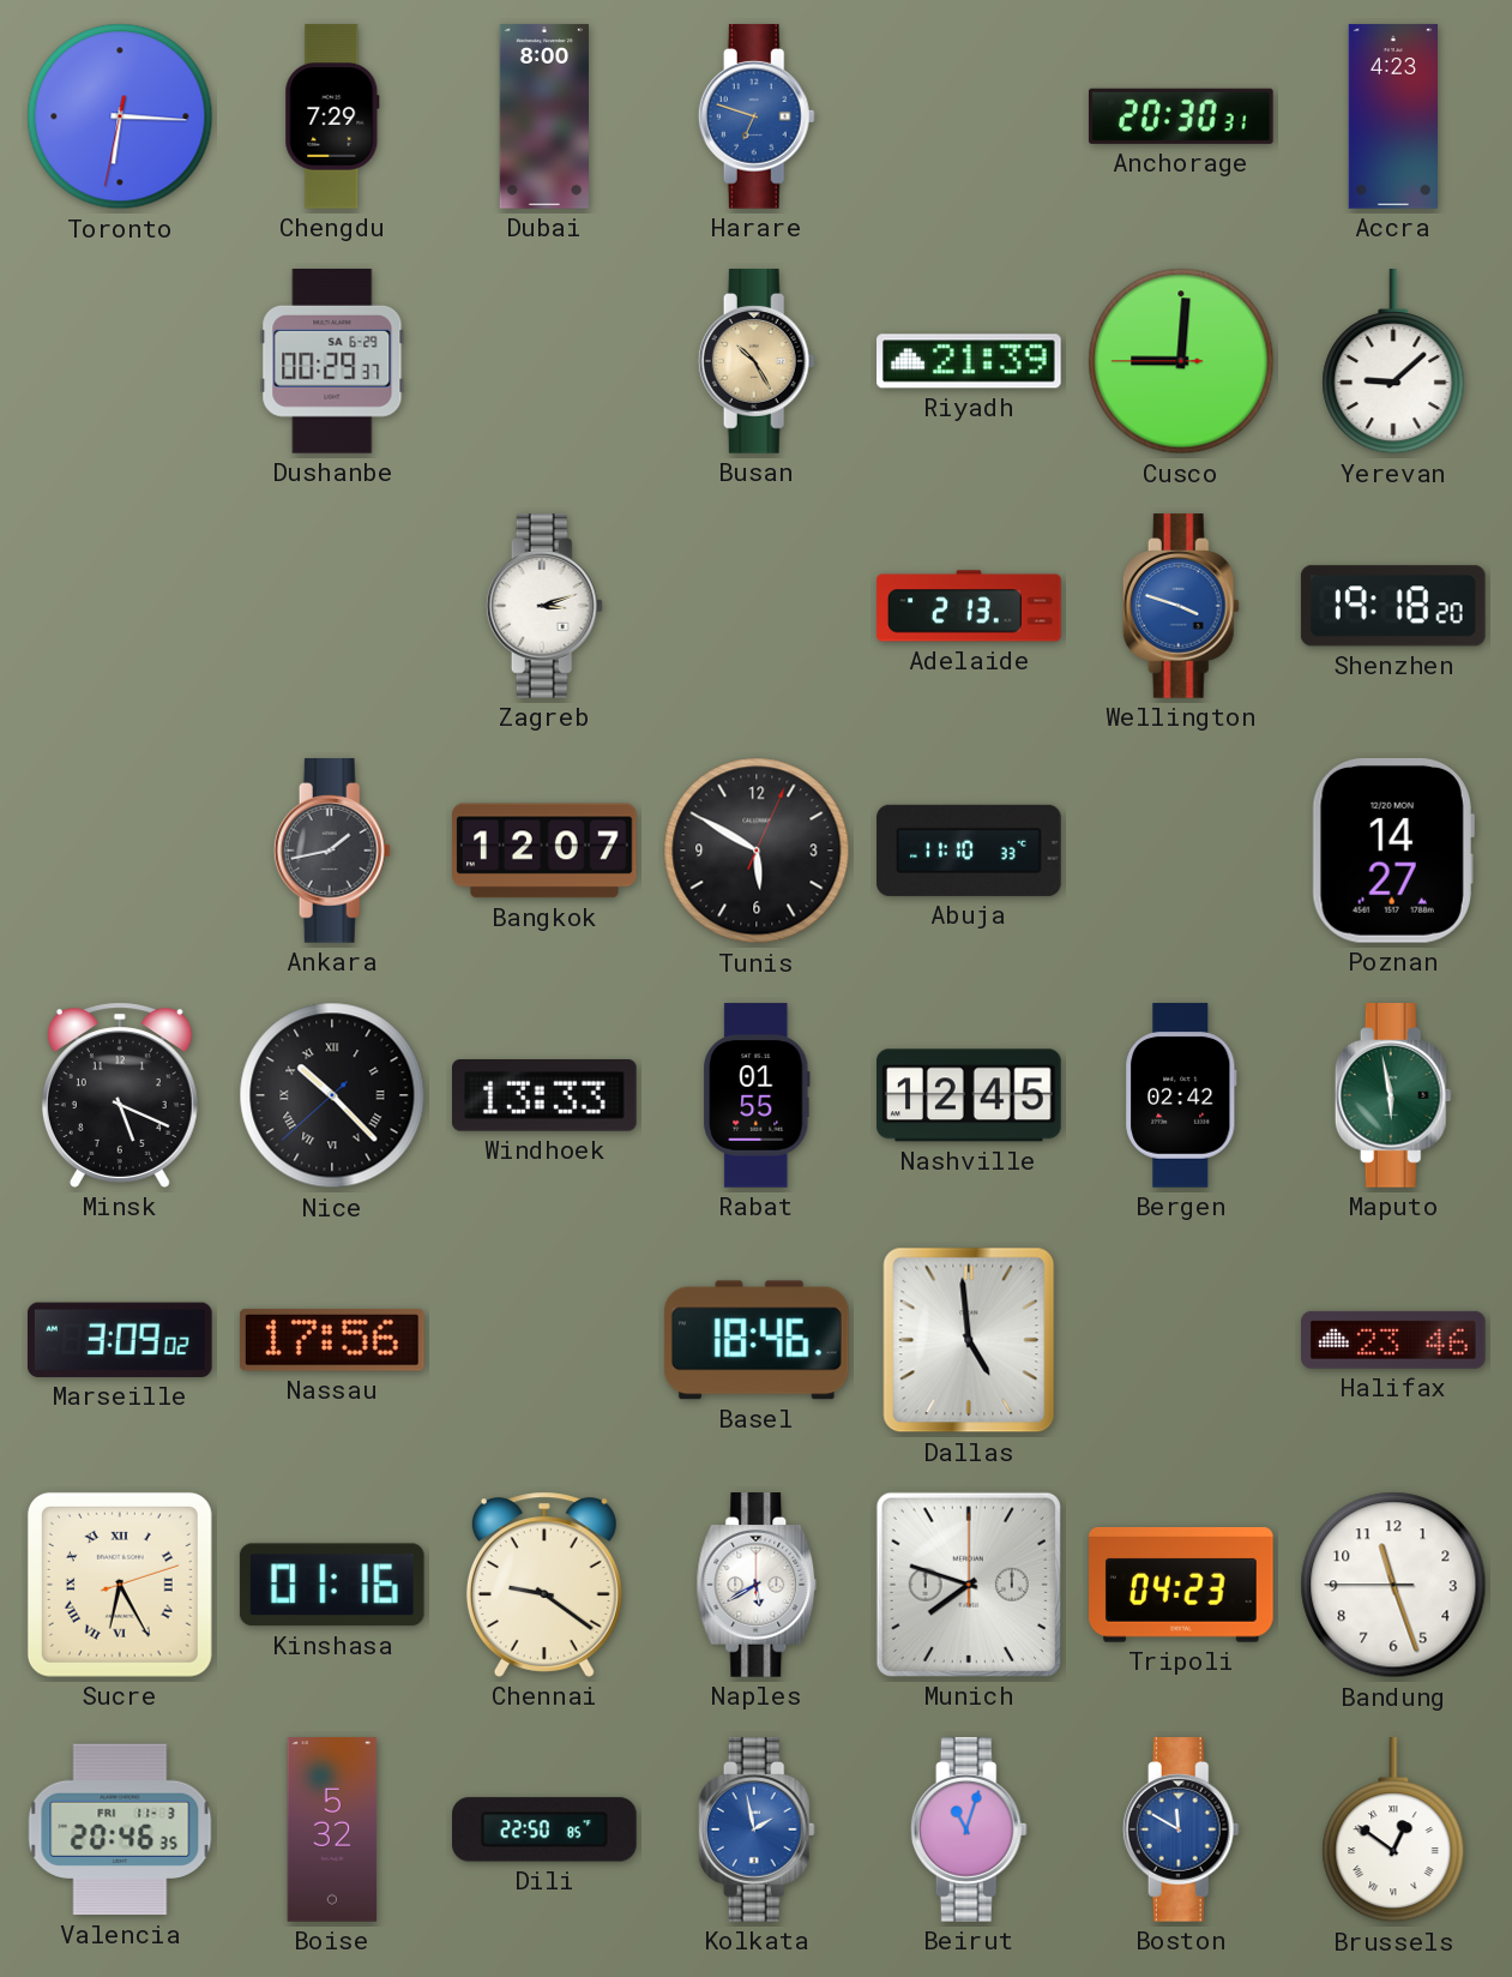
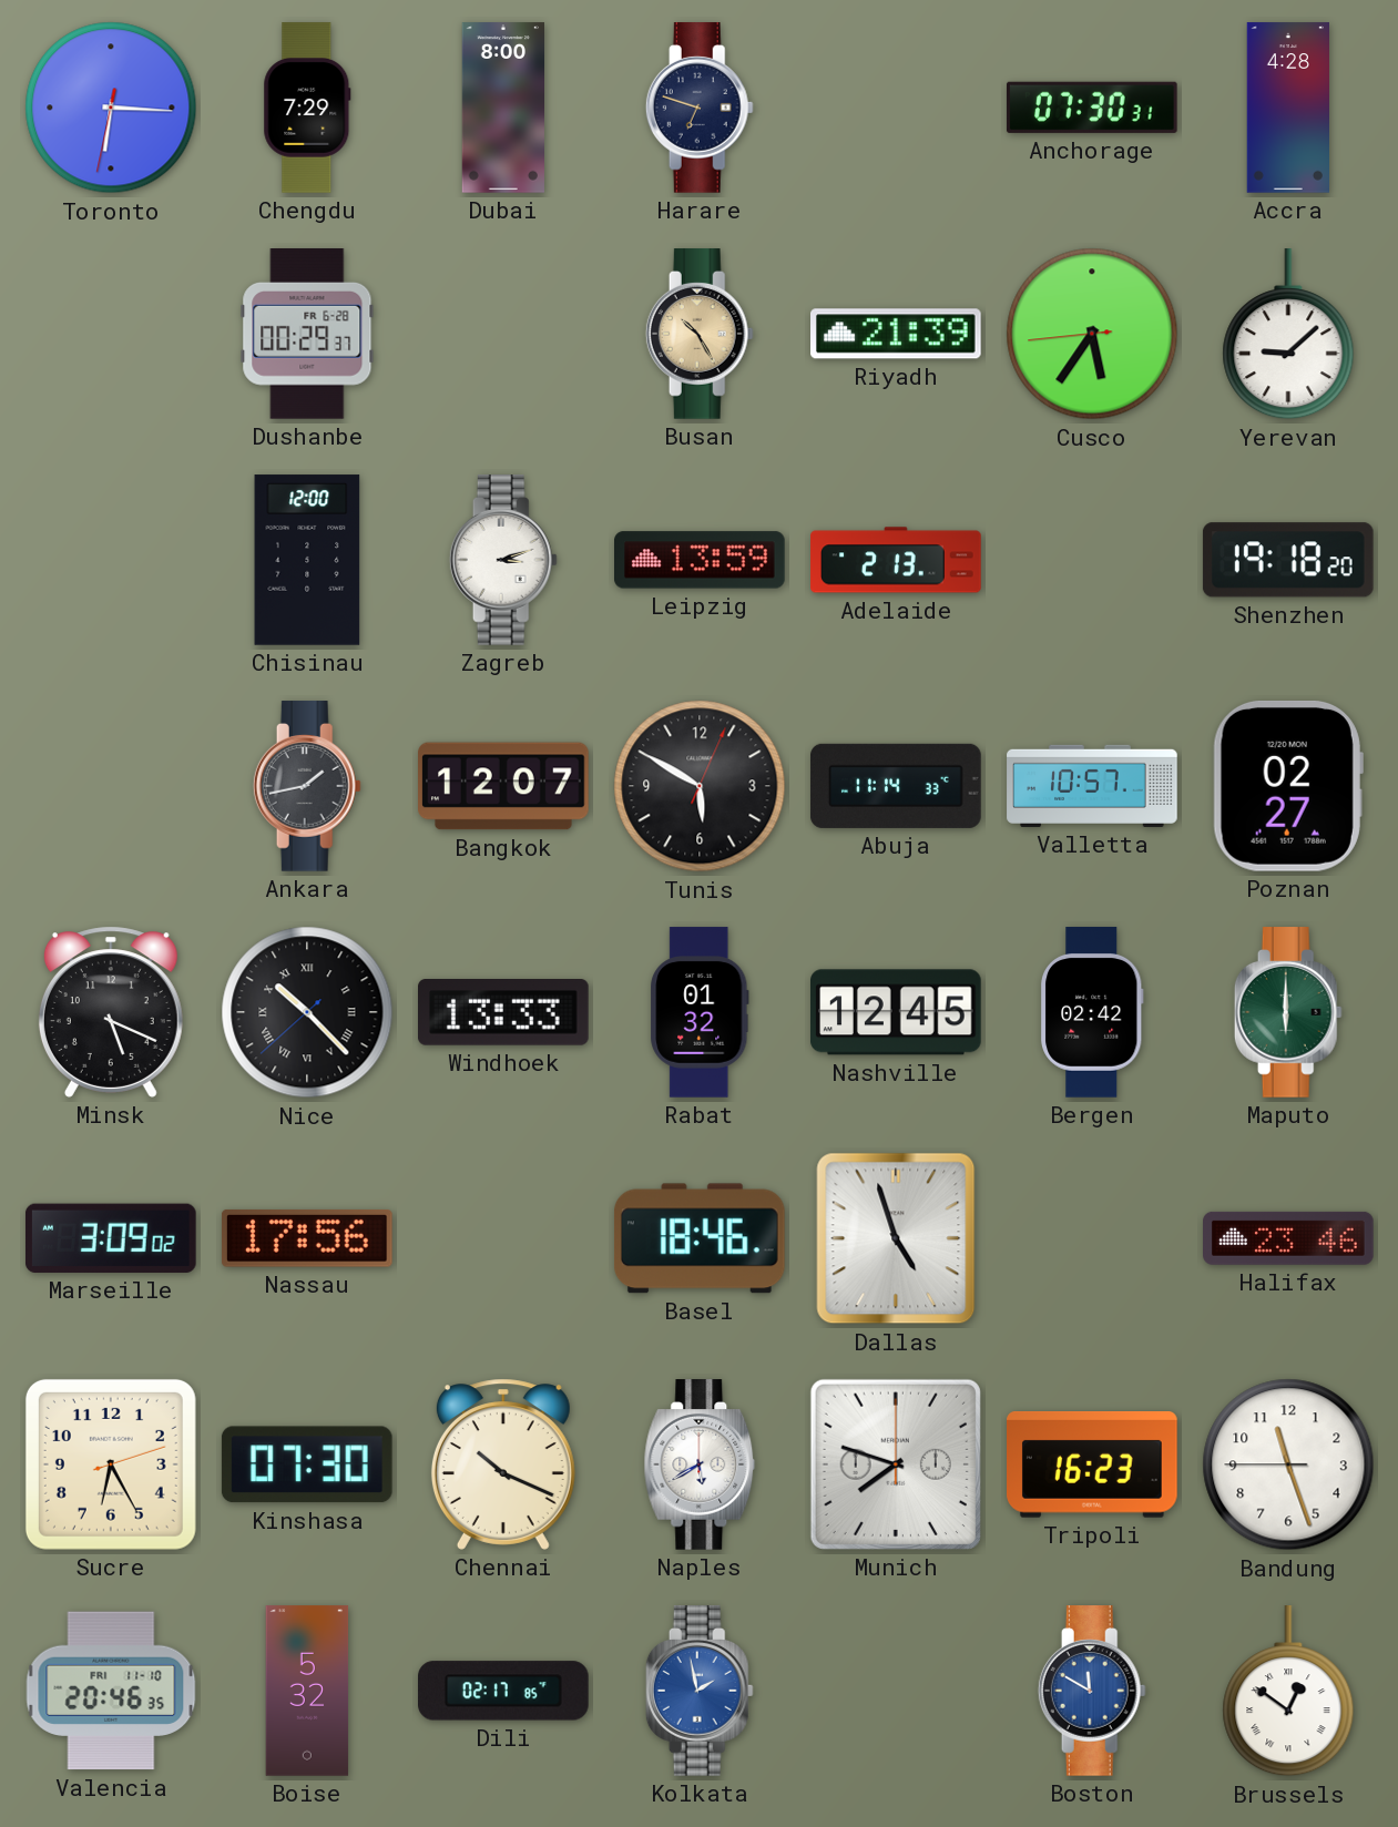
Harare dial: blue -> navy (700, 108)
Anchorage: 20:30 -> 07:30 (1092, 108)
Accra: 4:23 -> 4:28 (1287, 108)
Dushanbe date: SA 6-29 -> FR 6-28 (307, 335)
Cusco: 9:00 -> 5:35 (1092, 334)
Chisinau: none -> 12:00 (307, 560)
Leipzig: none -> 13:59 (700, 560)
Wellington: 3:48 -> none (1181, 606)
Abuja: 11:10 -> 11:14 (896, 786)
Valletta: none -> 10:57 (1092, 786)
Poznan: 14:27 -> 02:27 (1288, 786)
Rabat: 01:55 -> 01:32 (700, 1012)
Maputo: 5:58 -> 6:00 (1288, 1012)
Dallas: 4:59 -> 4:57 (896, 1238)
Sucre numerals: Roman -> Arabic (111, 1464)
Kinshasa: 01:16 -> 07:30 (307, 1464)
Chennai: 9:21 -> 10:19 (503, 1464)
Tripoli: 04:23 -> 16:23 (1093, 1466)
Valencia date: FRI 11-3 -> FRI 11-10 (111, 1691)
Dili: 22:50 -> 02:17 (504, 1691)
Beirut: 11:03 -> none (969, 1829)
